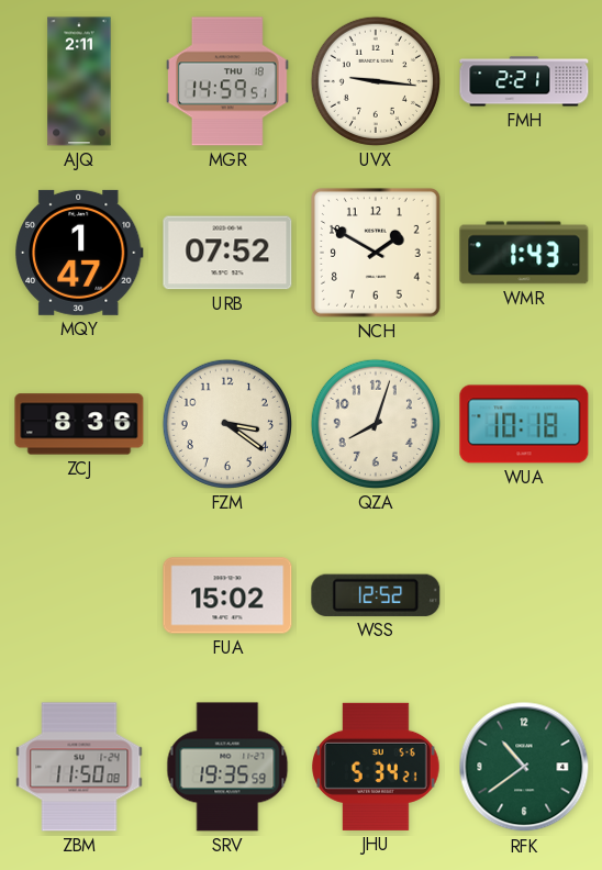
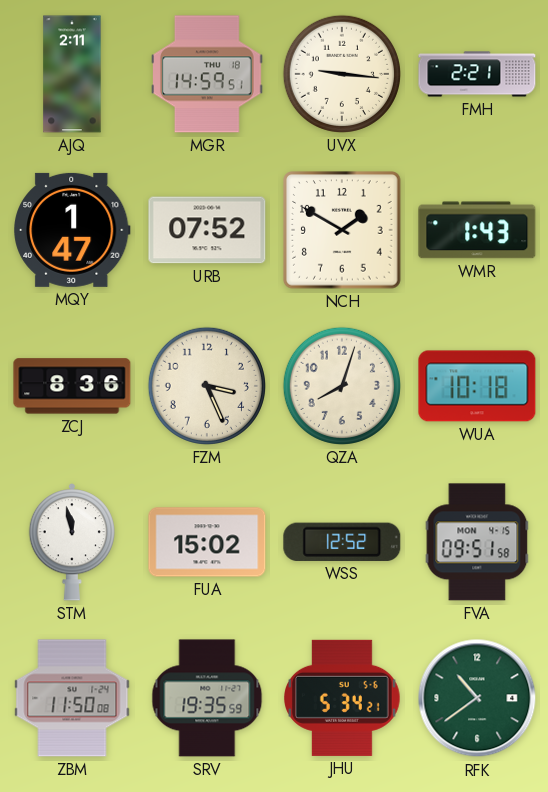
FZM: 3:21 -> 3:26 (207, 386)
STM: none -> 11:58 (71, 542)
FVA: none -> 09:51 (477, 542)
